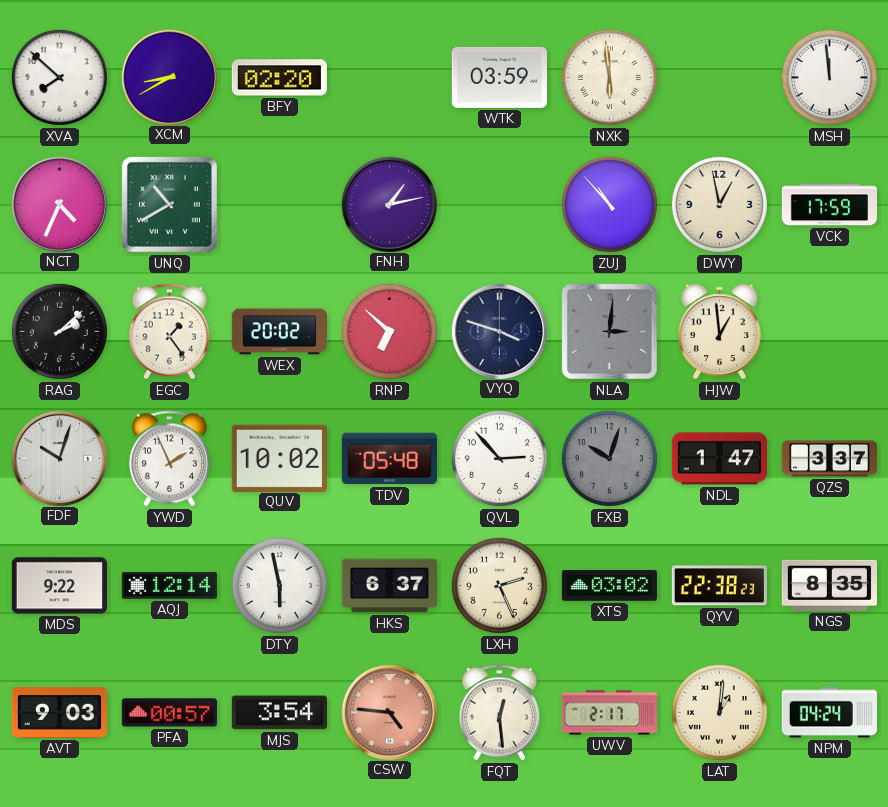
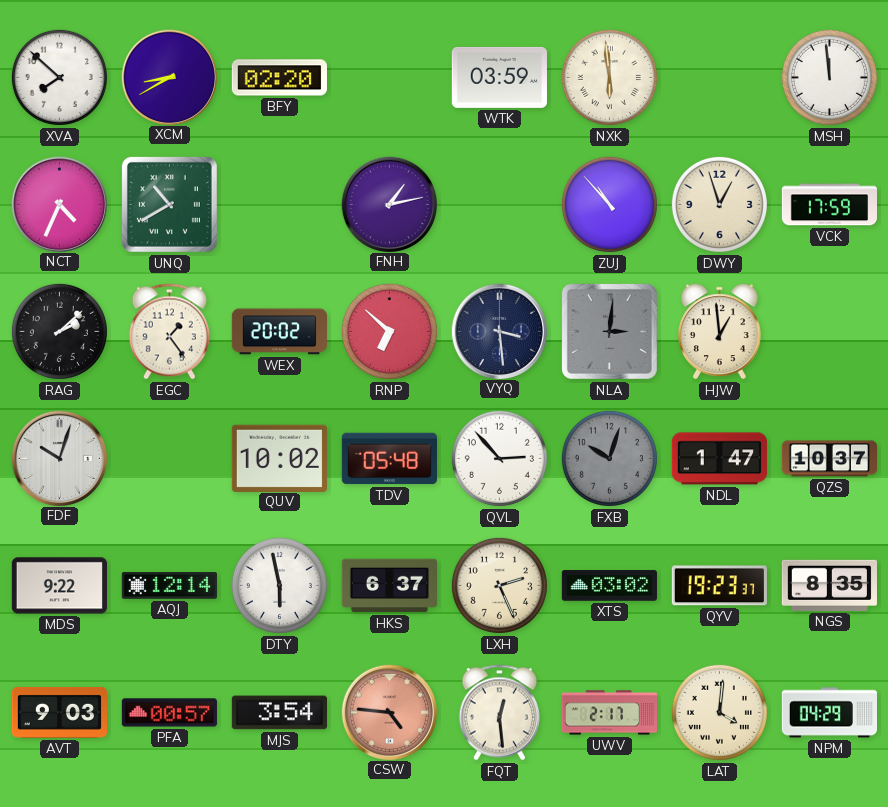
DWY: 12:58 -> 12:57 (719, 204)
VYQ: 3:48 -> 3:29 (499, 331)
YWD: 1:56 -> none (169, 459)
QZS: 3:37 -> 10:37 (829, 459)
QYV: 22:38 -> 19:23 (719, 586)
LAT: 1:01 -> 4:01 (719, 712)
NPM: 04:24 -> 04:29 (829, 713)
